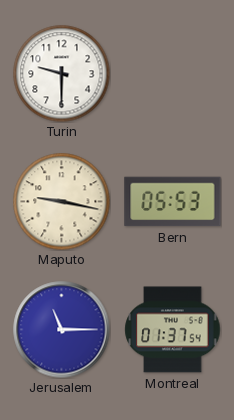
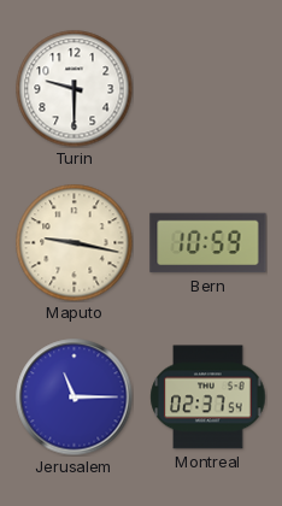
Bern: 05:53 -> 10:59 (208, 243)
Montreal: 01:37 -> 02:37 (208, 398)
